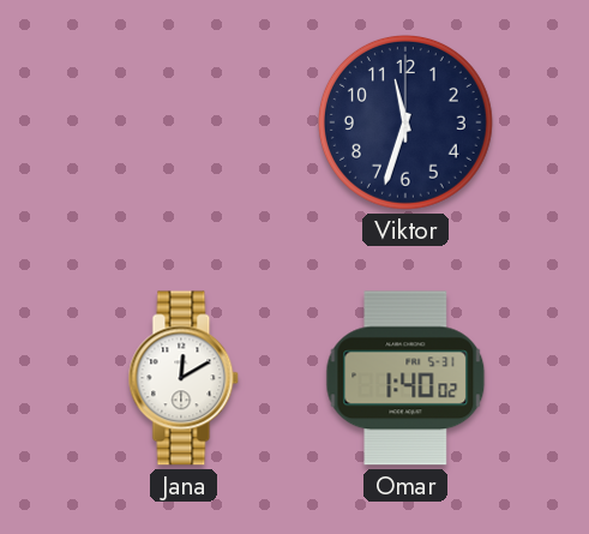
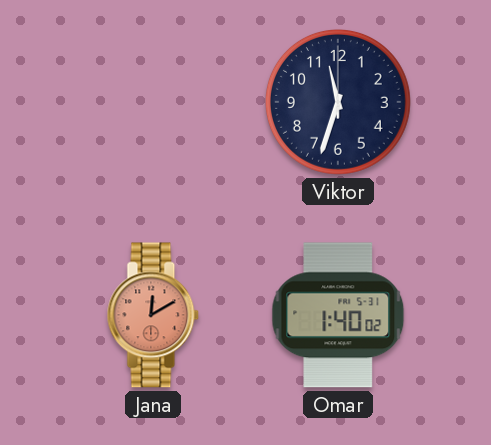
Jana dial: white -> salmon (153, 315)
